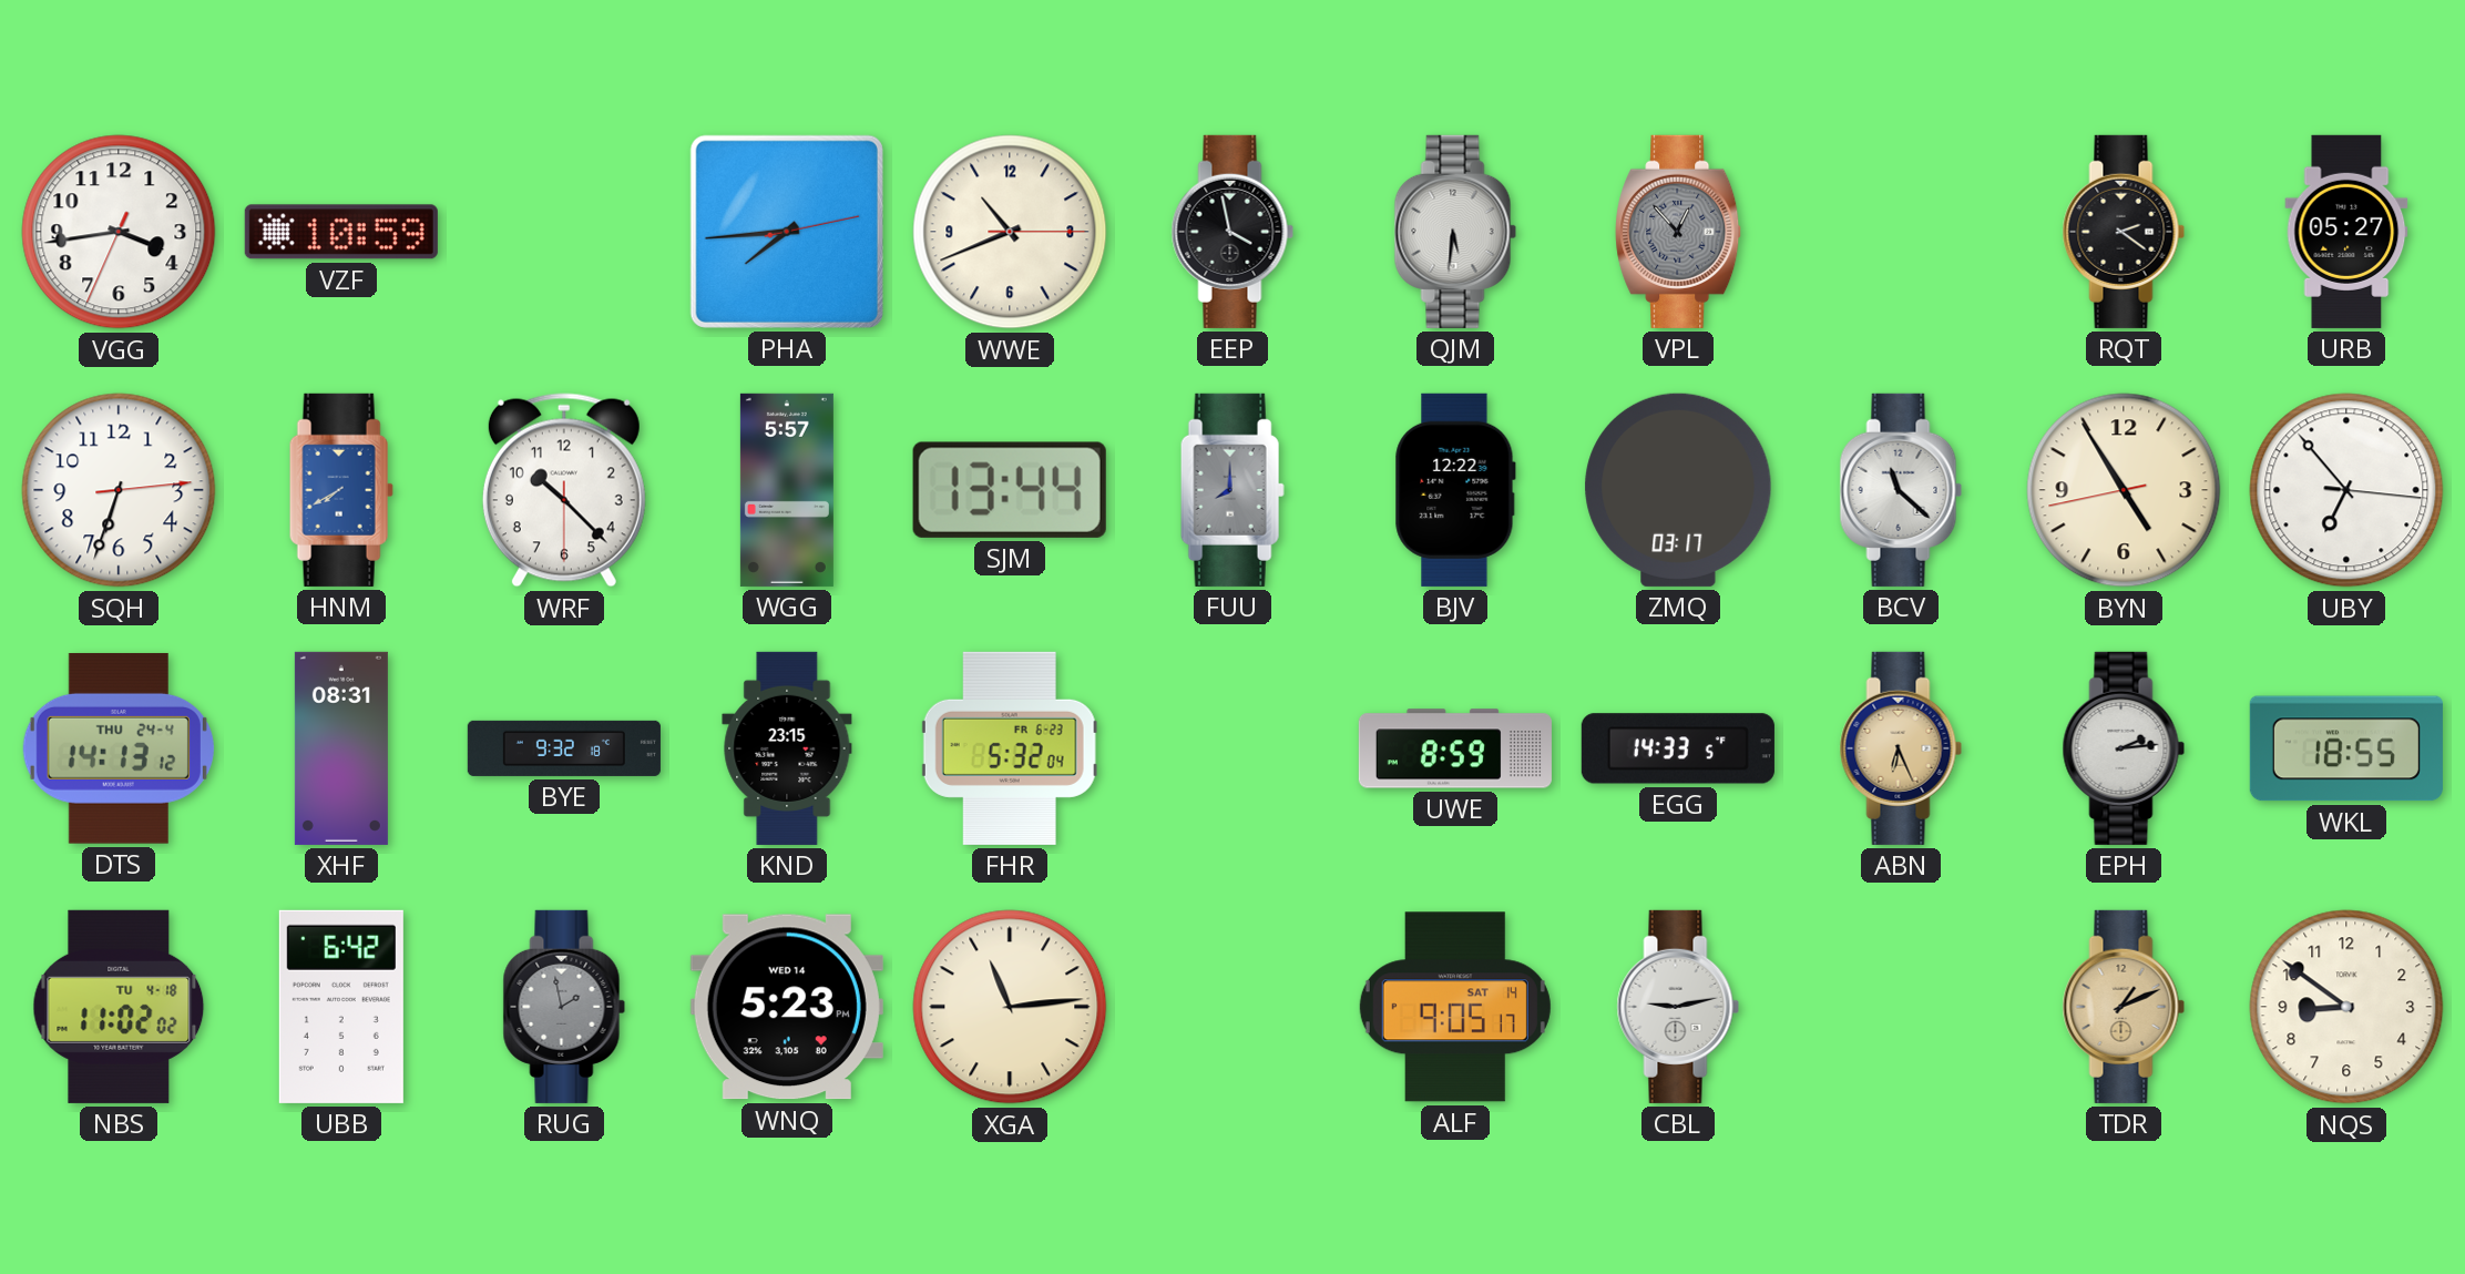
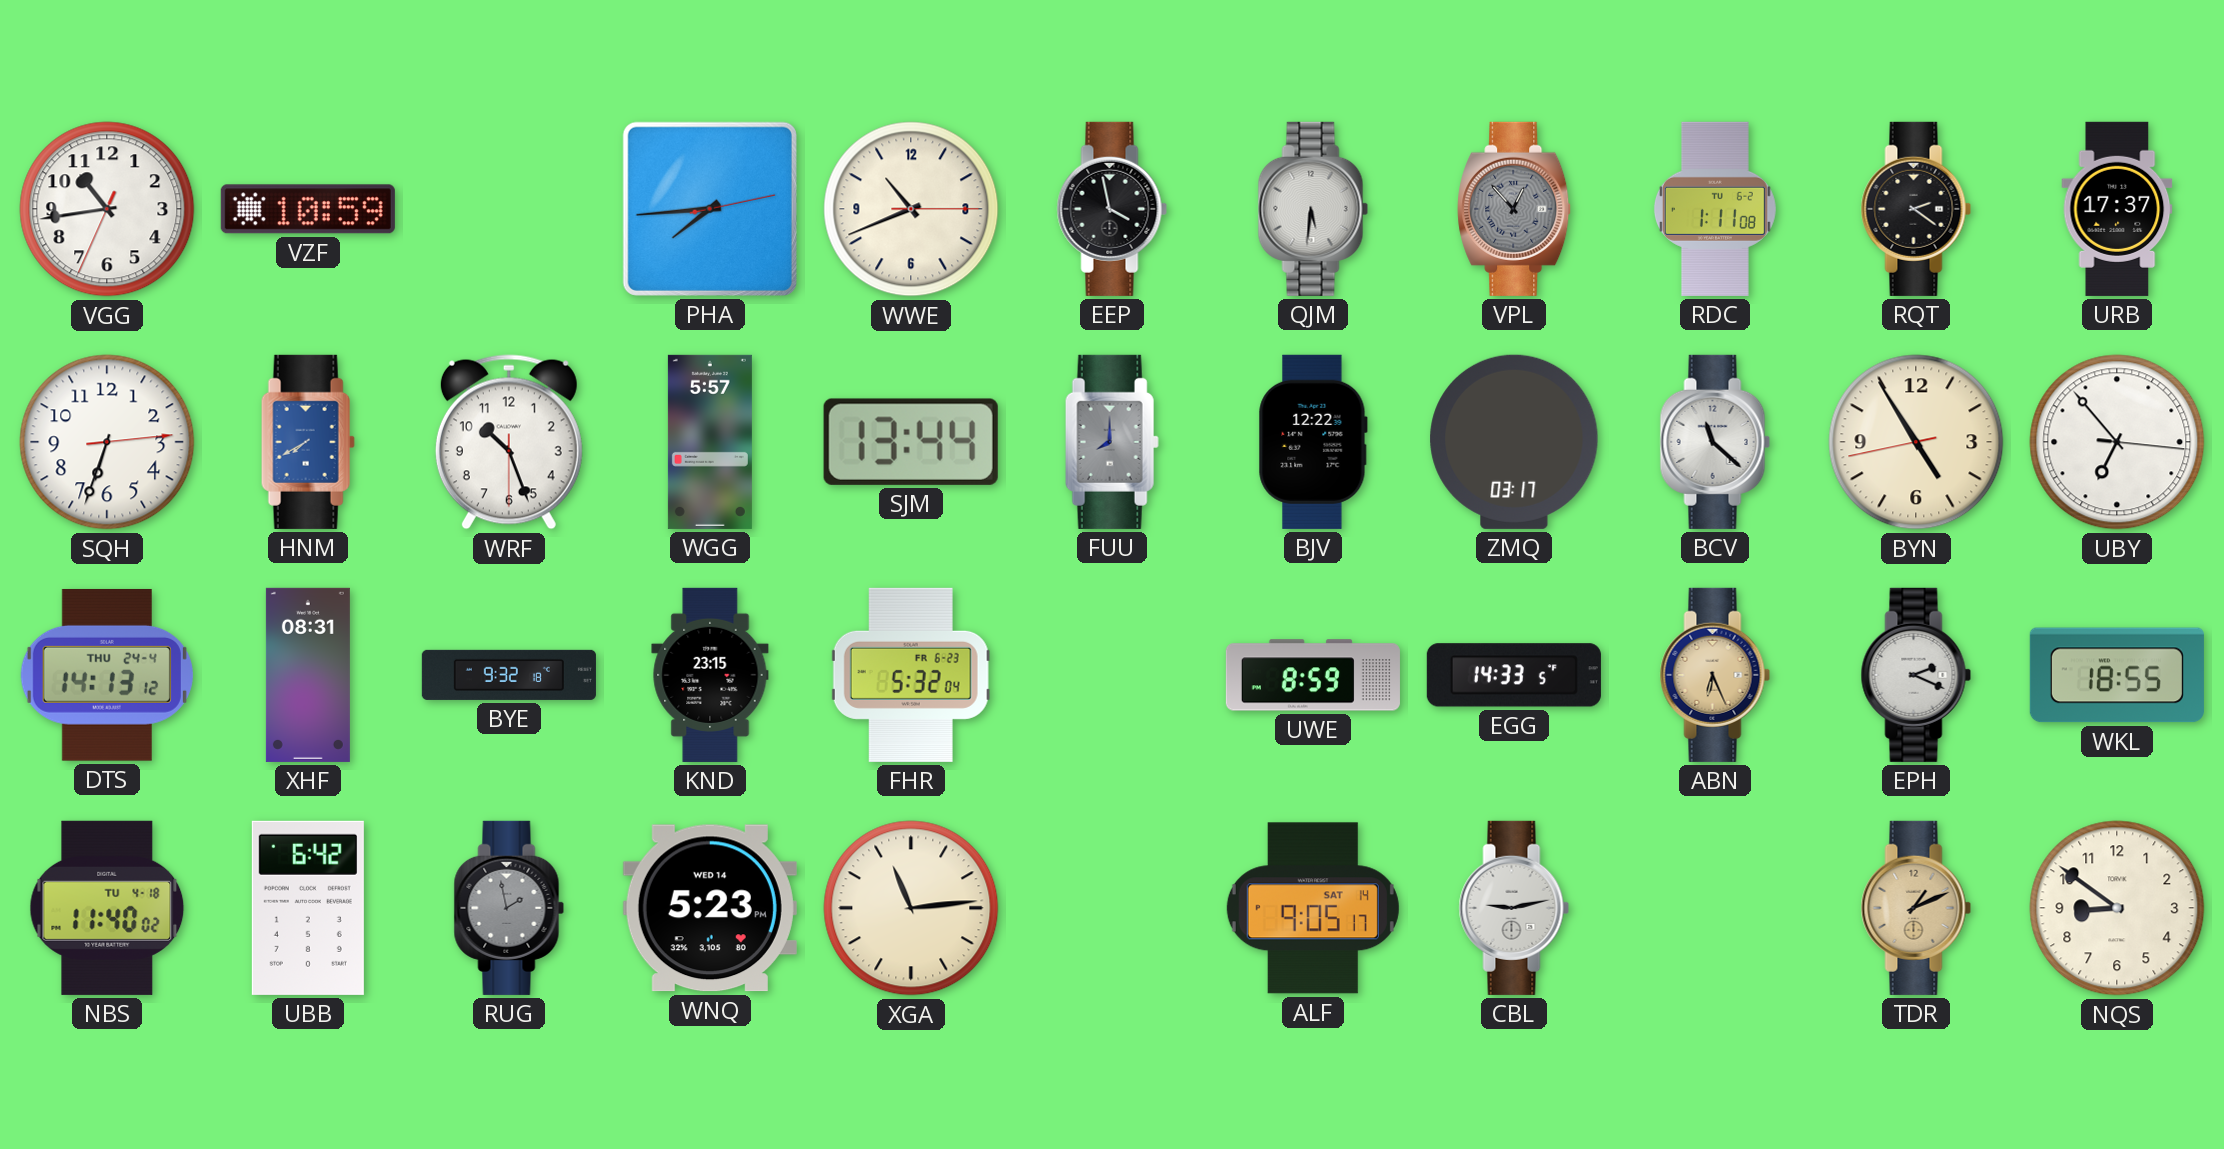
VGG: 3:43 -> 10:43 (107, 209)
RDC: none -> 1:11 (1715, 209)
URB: 05:27 -> 17:37 (2117, 209)
WRF: 10:22 -> 10:26 (509, 442)
EPH: 2:14 -> 2:19 (1916, 675)
NBS: 11:02 -> 11:40 (107, 908)
